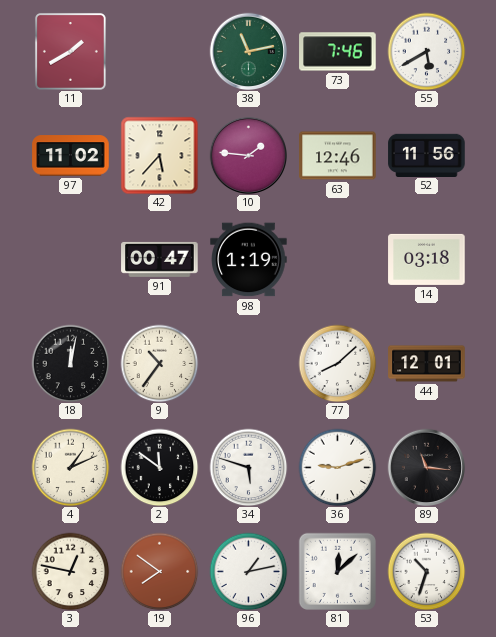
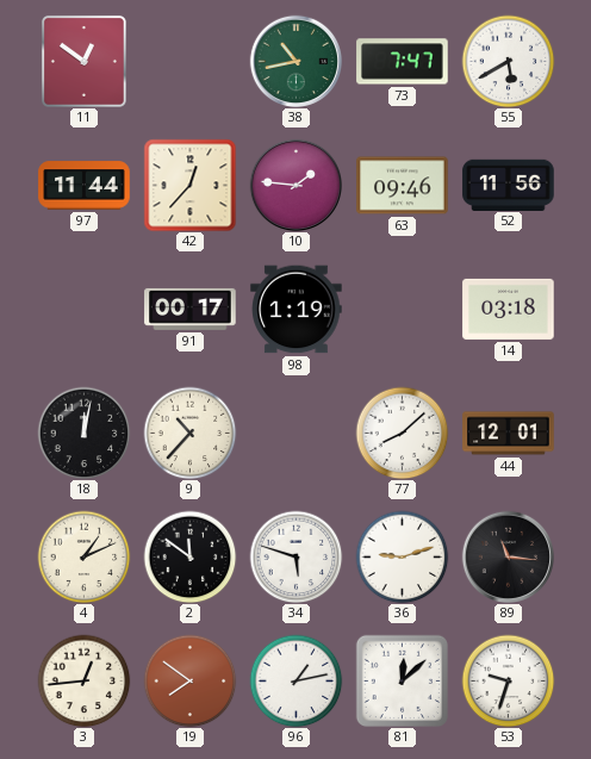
11: 1:40 -> 12:51 (83, 61)
38: 11:13 -> 10:43 (295, 61)
73: 7:46 -> 7:47 (403, 62)
97: 11:02 -> 11:44 (85, 186)
42: 5:37 -> 12:37 (189, 185)
63: 12:46 -> 09:46 (403, 186)
91: 00:47 -> 00:17 (191, 309)
9: 10:36 -> 10:37 (189, 433)
3: 12:47 -> 12:44 (83, 680)
53: 10:33 -> 9:33 (508, 680)
